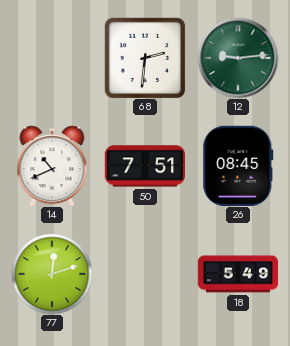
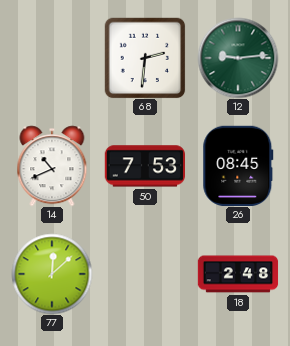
50: 7:51 -> 7:53 (144, 166)
77: 12:12 -> 12:08 (52, 274)
18: 5:49 -> 2:48 (238, 274)
